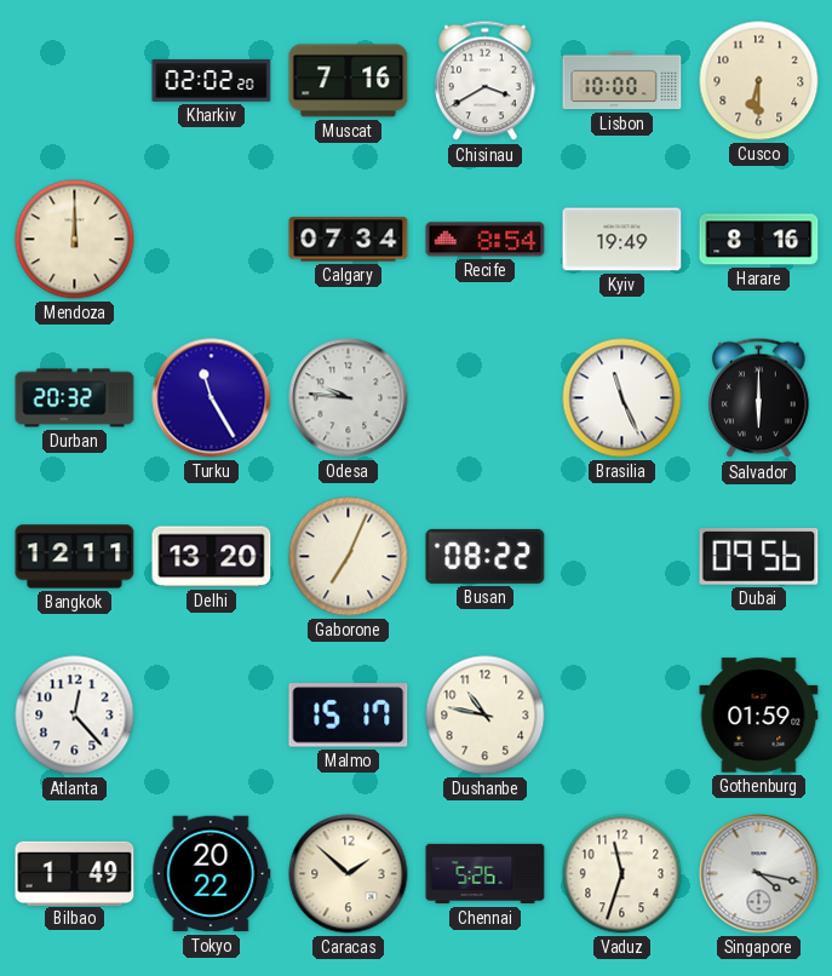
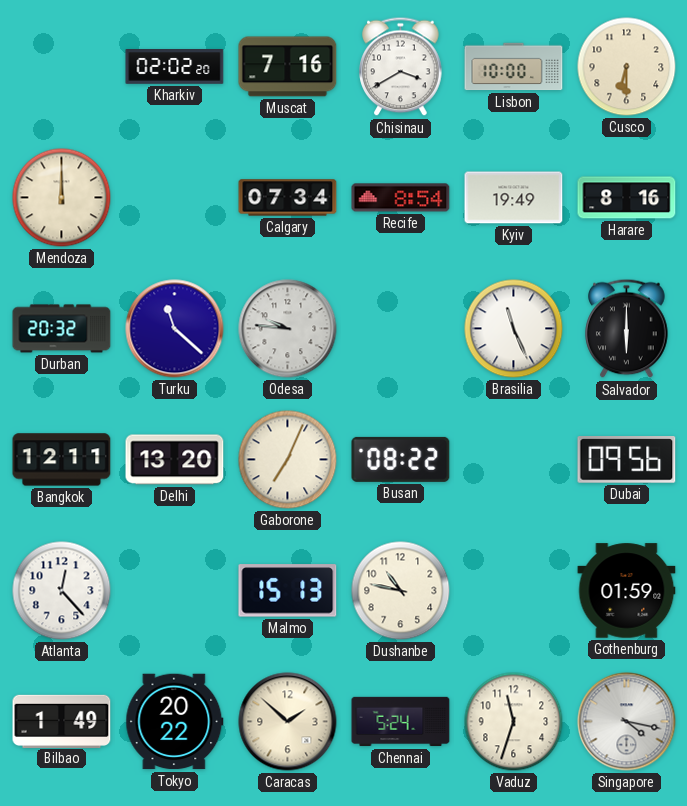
Turku: 11:25 -> 11:22 (175, 329)
Malmo: 15:17 -> 15:13 (288, 591)
Chennai: 5:26 -> 5:24 (401, 722)
